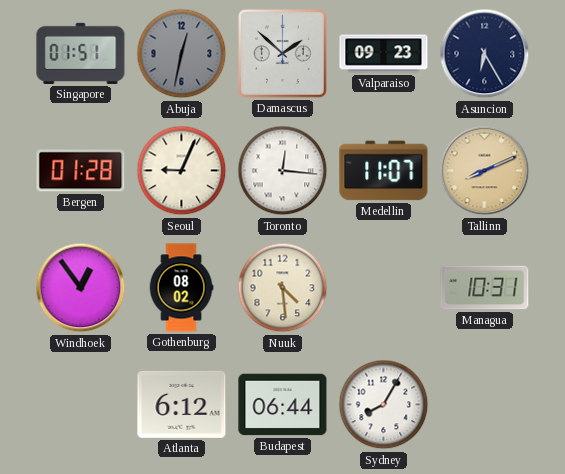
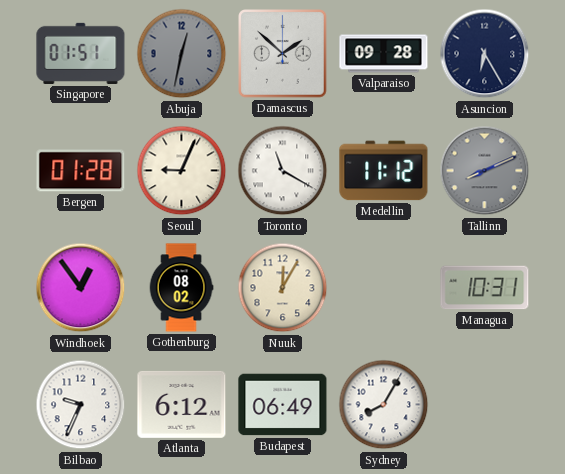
Valparaiso: 09:23 -> 09:28 (384, 54)
Toronto: 12:16 -> 11:20 (283, 171)
Medellin: 11:07 -> 11:12 (384, 171)
Tallinn dial: champagne -> grey (485, 171)
Nuuk: 4:29 -> 12:05 (283, 288)
Bilbao: none -> 9:34 (81, 405)
Budapest: 06:44 -> 06:49 (283, 405)
